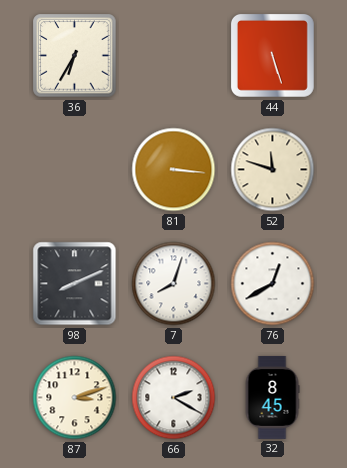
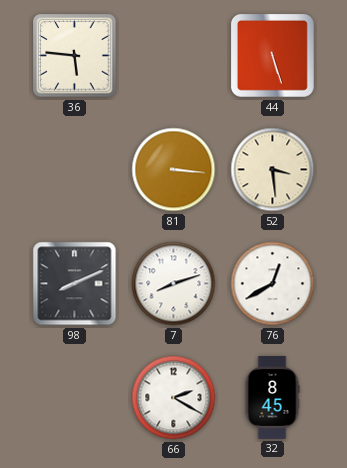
36: 6:35 -> 5:46 (75, 56)
52: 11:48 -> 3:29 (273, 170)
7: 8:03 -> 8:12 (174, 284)
87: 3:12 -> none (75, 398)
